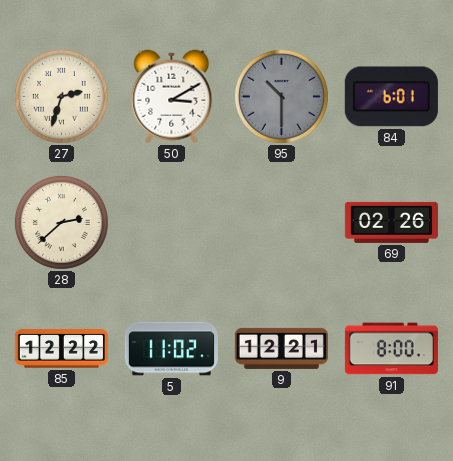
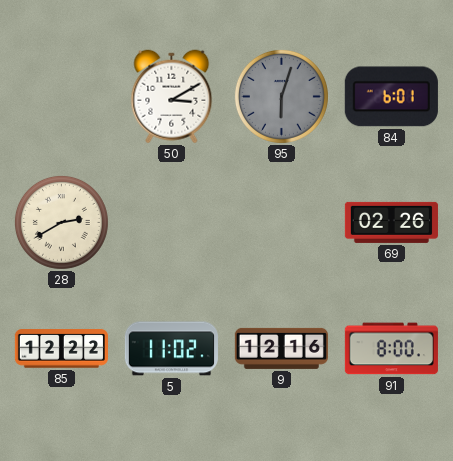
27: 2:33 -> none (61, 96)
95: 10:30 -> 6:03 (281, 96)
28: 2:38 -> 2:40 (61, 222)
9: 12:21 -> 12:16 (281, 348)
